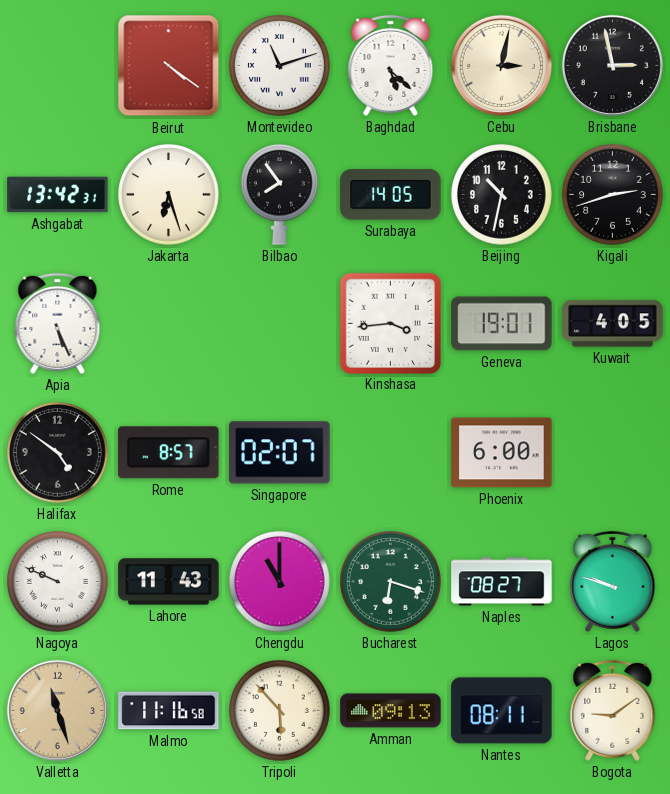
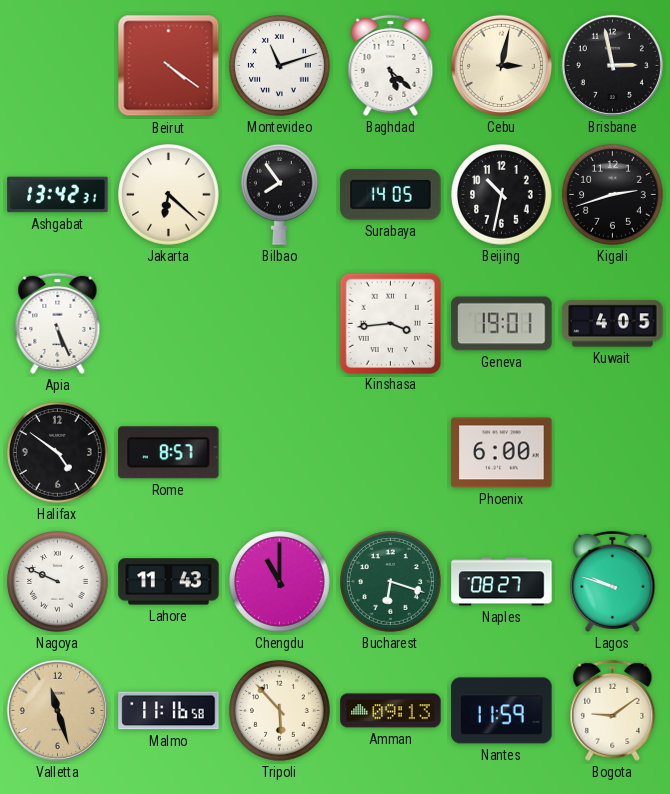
Jakarta: 6:27 -> 6:22 (169, 195)
Singapore: 02:07 -> none (280, 453)
Nantes: 08:11 -> 11:59 (502, 711)
